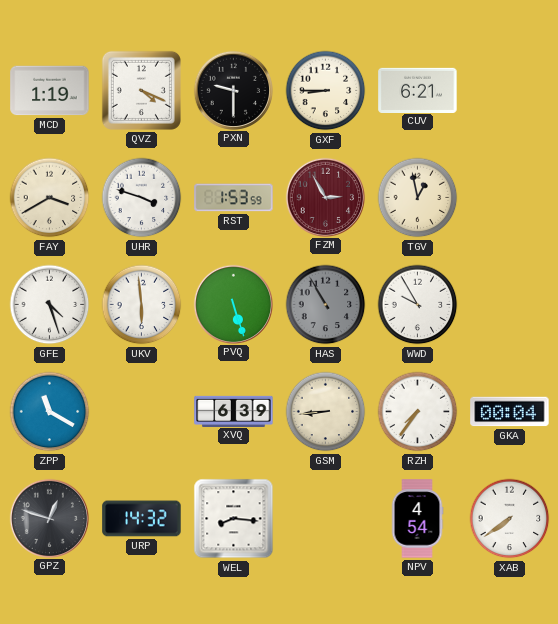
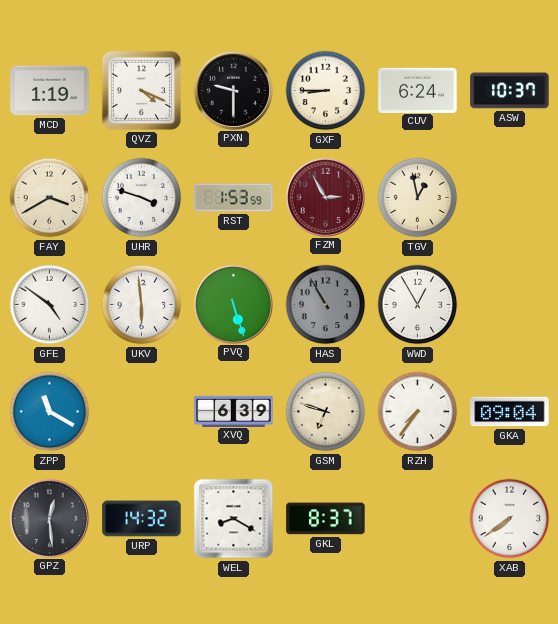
CUV: 6:21 -> 6:24 (418, 90)
ASW: none -> 10:37 (510, 91)
GFE: 4:27 -> 4:51 (50, 305)
WWD: 9:55 -> 12:55 (418, 305)
GSM: 8:44 -> 6:48 (326, 412)
GKA: 00:04 -> 09:04 (510, 412)
GPZ: 12:48 -> 12:29 (49, 518)
WEL: 8:16 -> 8:20 (234, 519)
GKL: none -> 8:37 (326, 519)
NPV: 4:54 -> none (417, 519)
